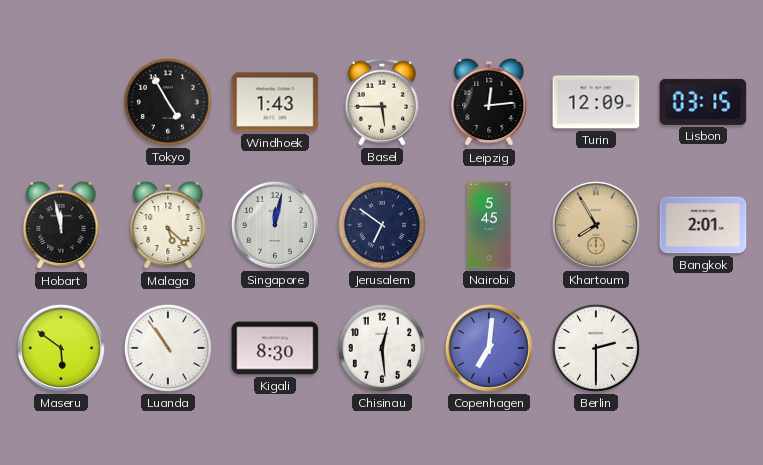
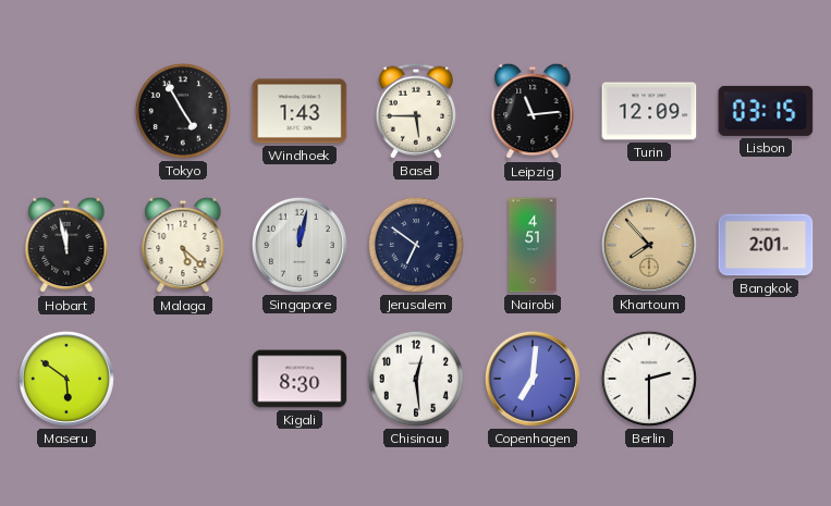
Leipzig: 12:14 -> 11:14 (533, 111)
Nairobi: 5:45 -> 4:51 (533, 245)
Khartoum: 7:55 -> 7:53 (649, 245)
Luanda: 10:54 -> none (168, 348)
